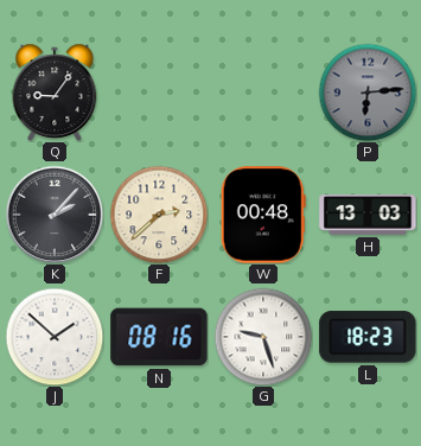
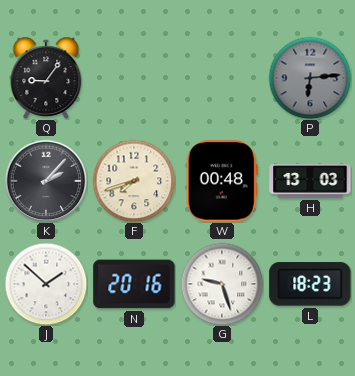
F: 2:38 -> 7:42 (134, 181)
N: 08:16 -> 20:16 (134, 284)
